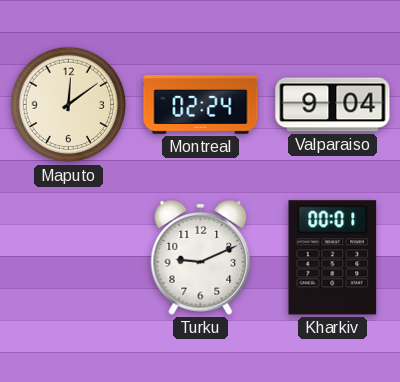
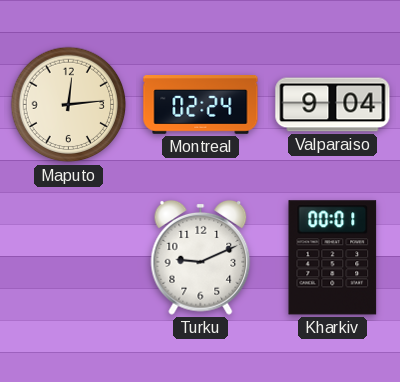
Maputo: 12:09 -> 12:14 (69, 105)
